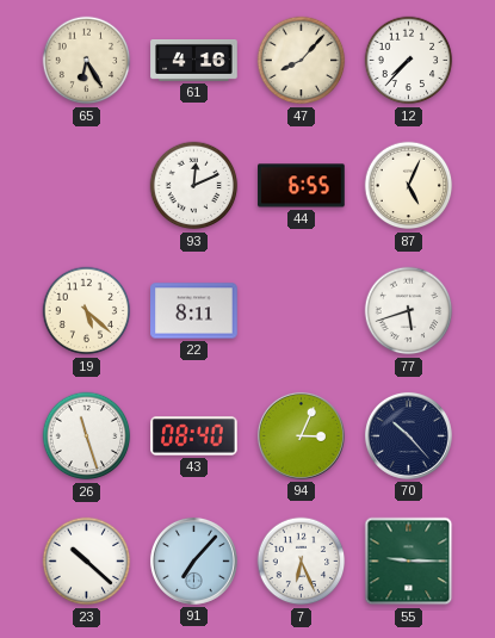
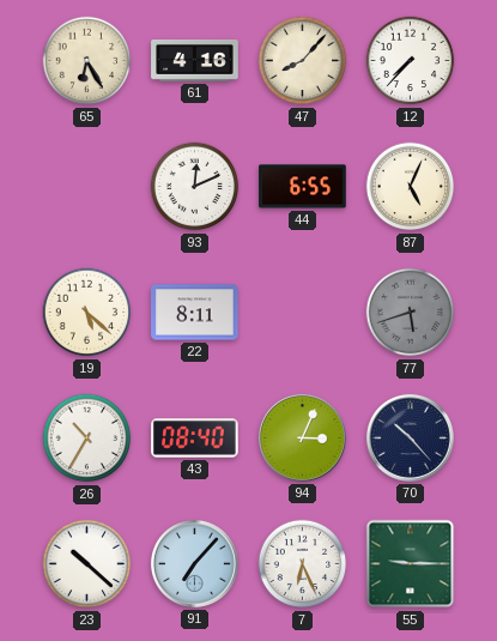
77 dial: white -> grey (411, 313)
26: 11:27 -> 10:35 (87, 439)
